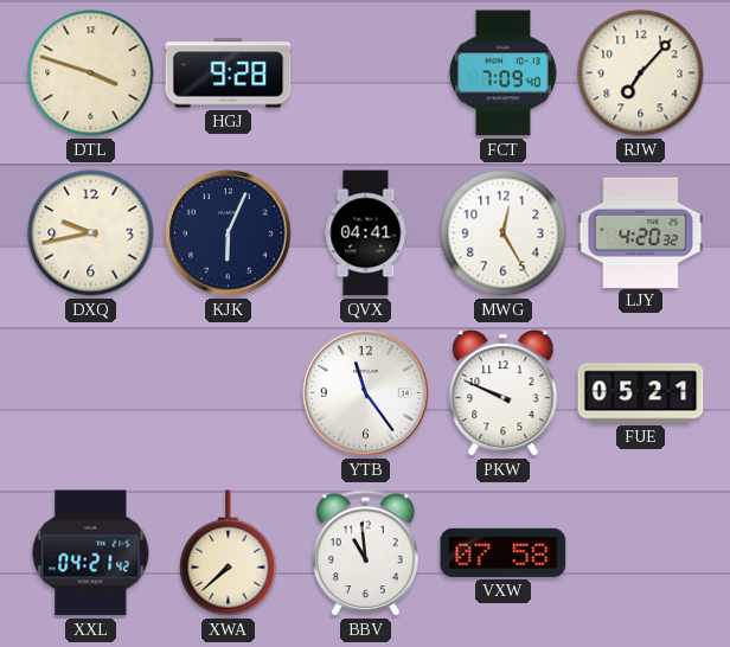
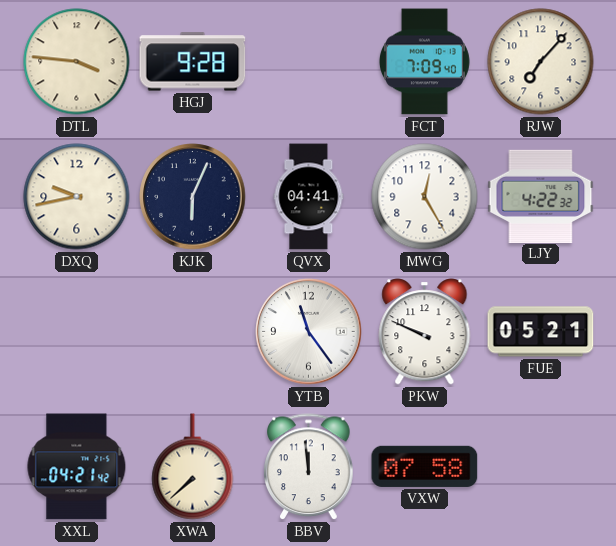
DTL: 3:48 -> 3:46 (77, 62)
LJY: 4:20 -> 4:22 (541, 196)
BBV: 10:59 -> 11:59 (309, 467)
